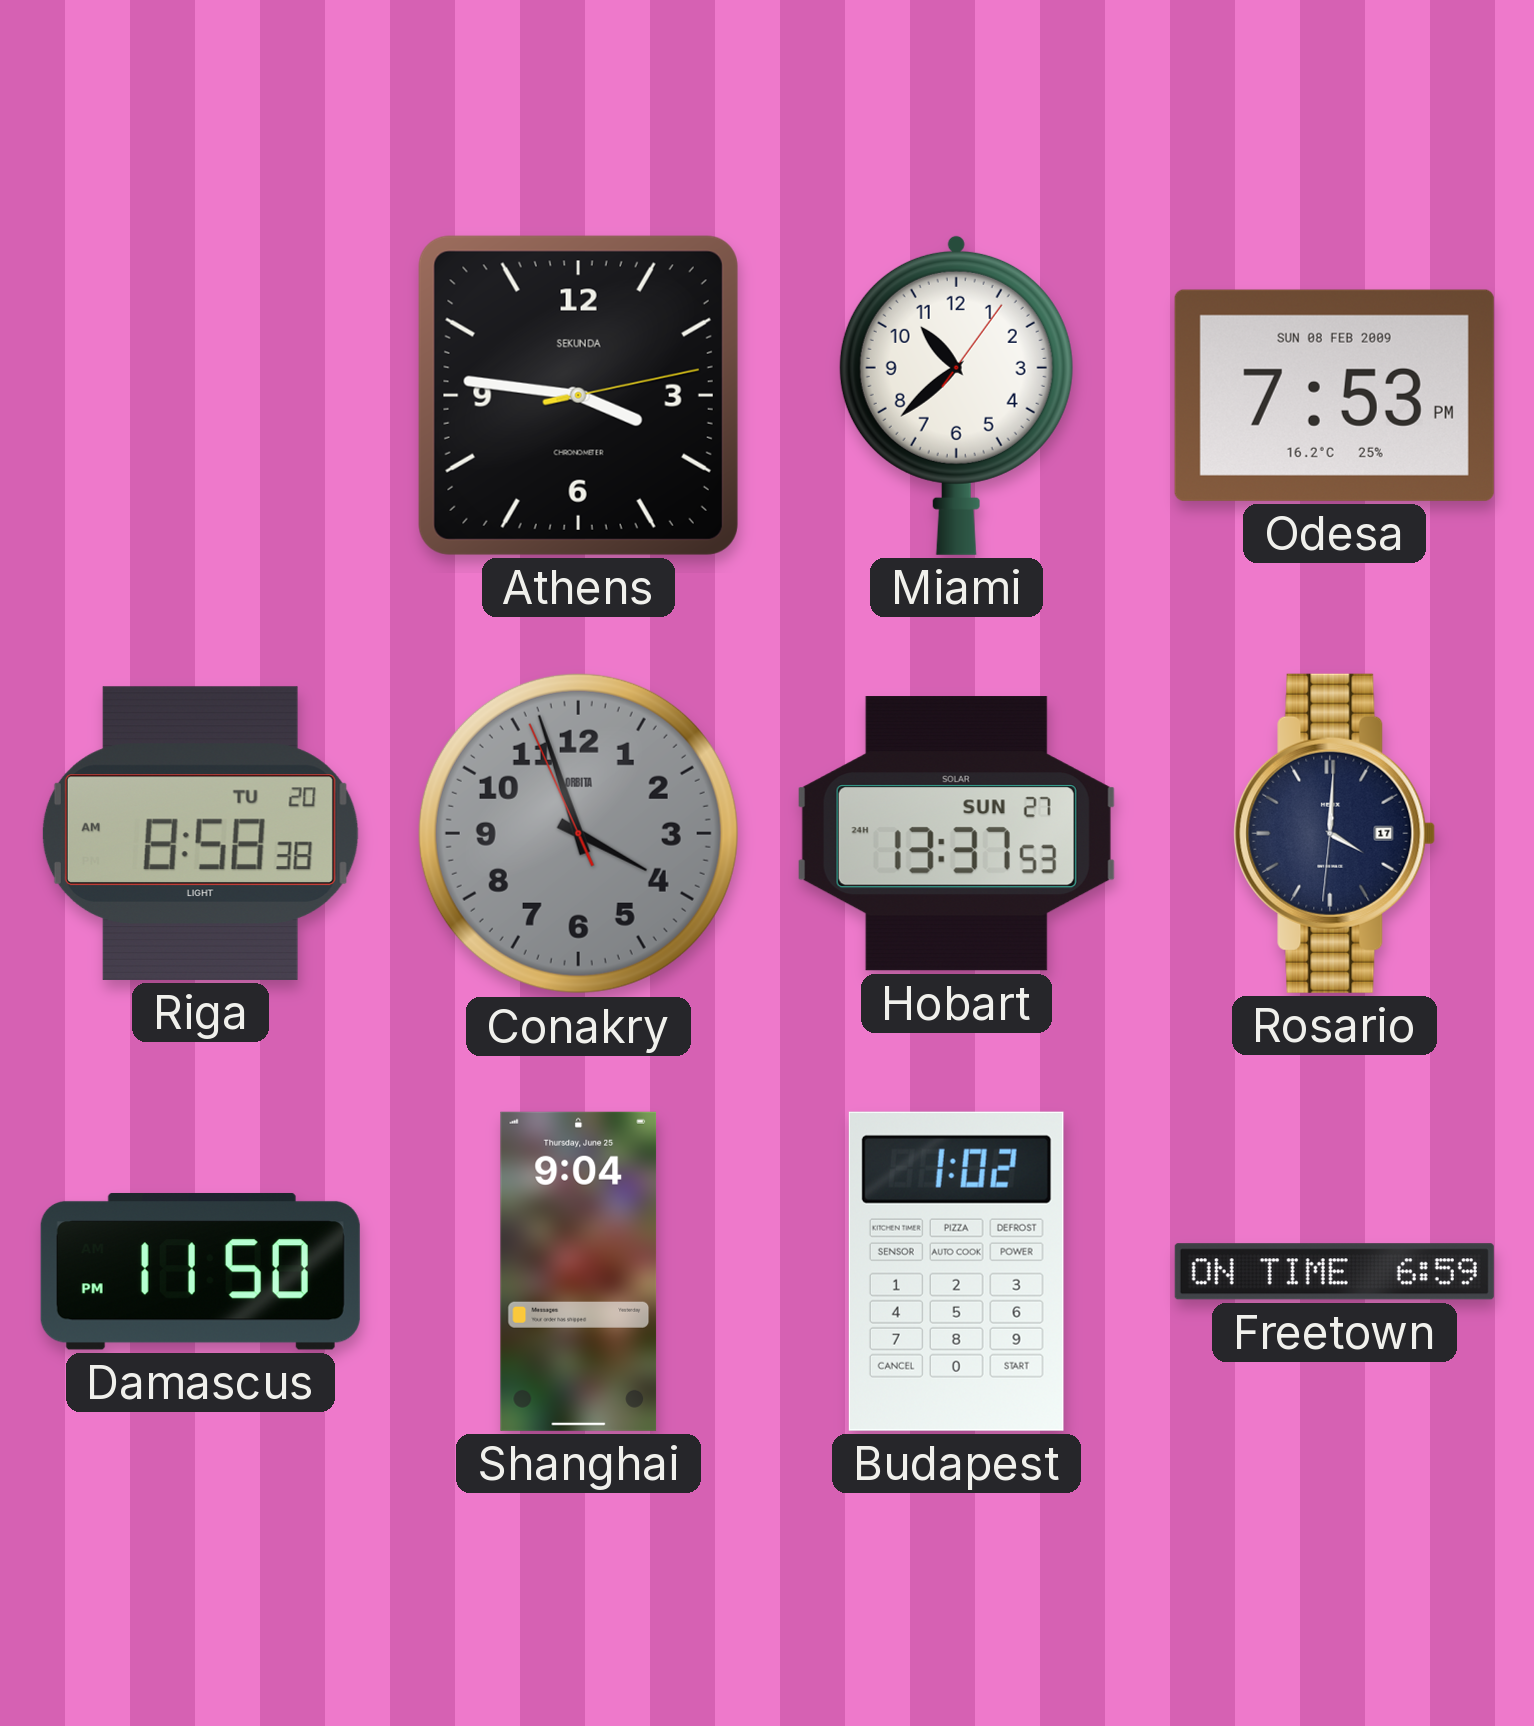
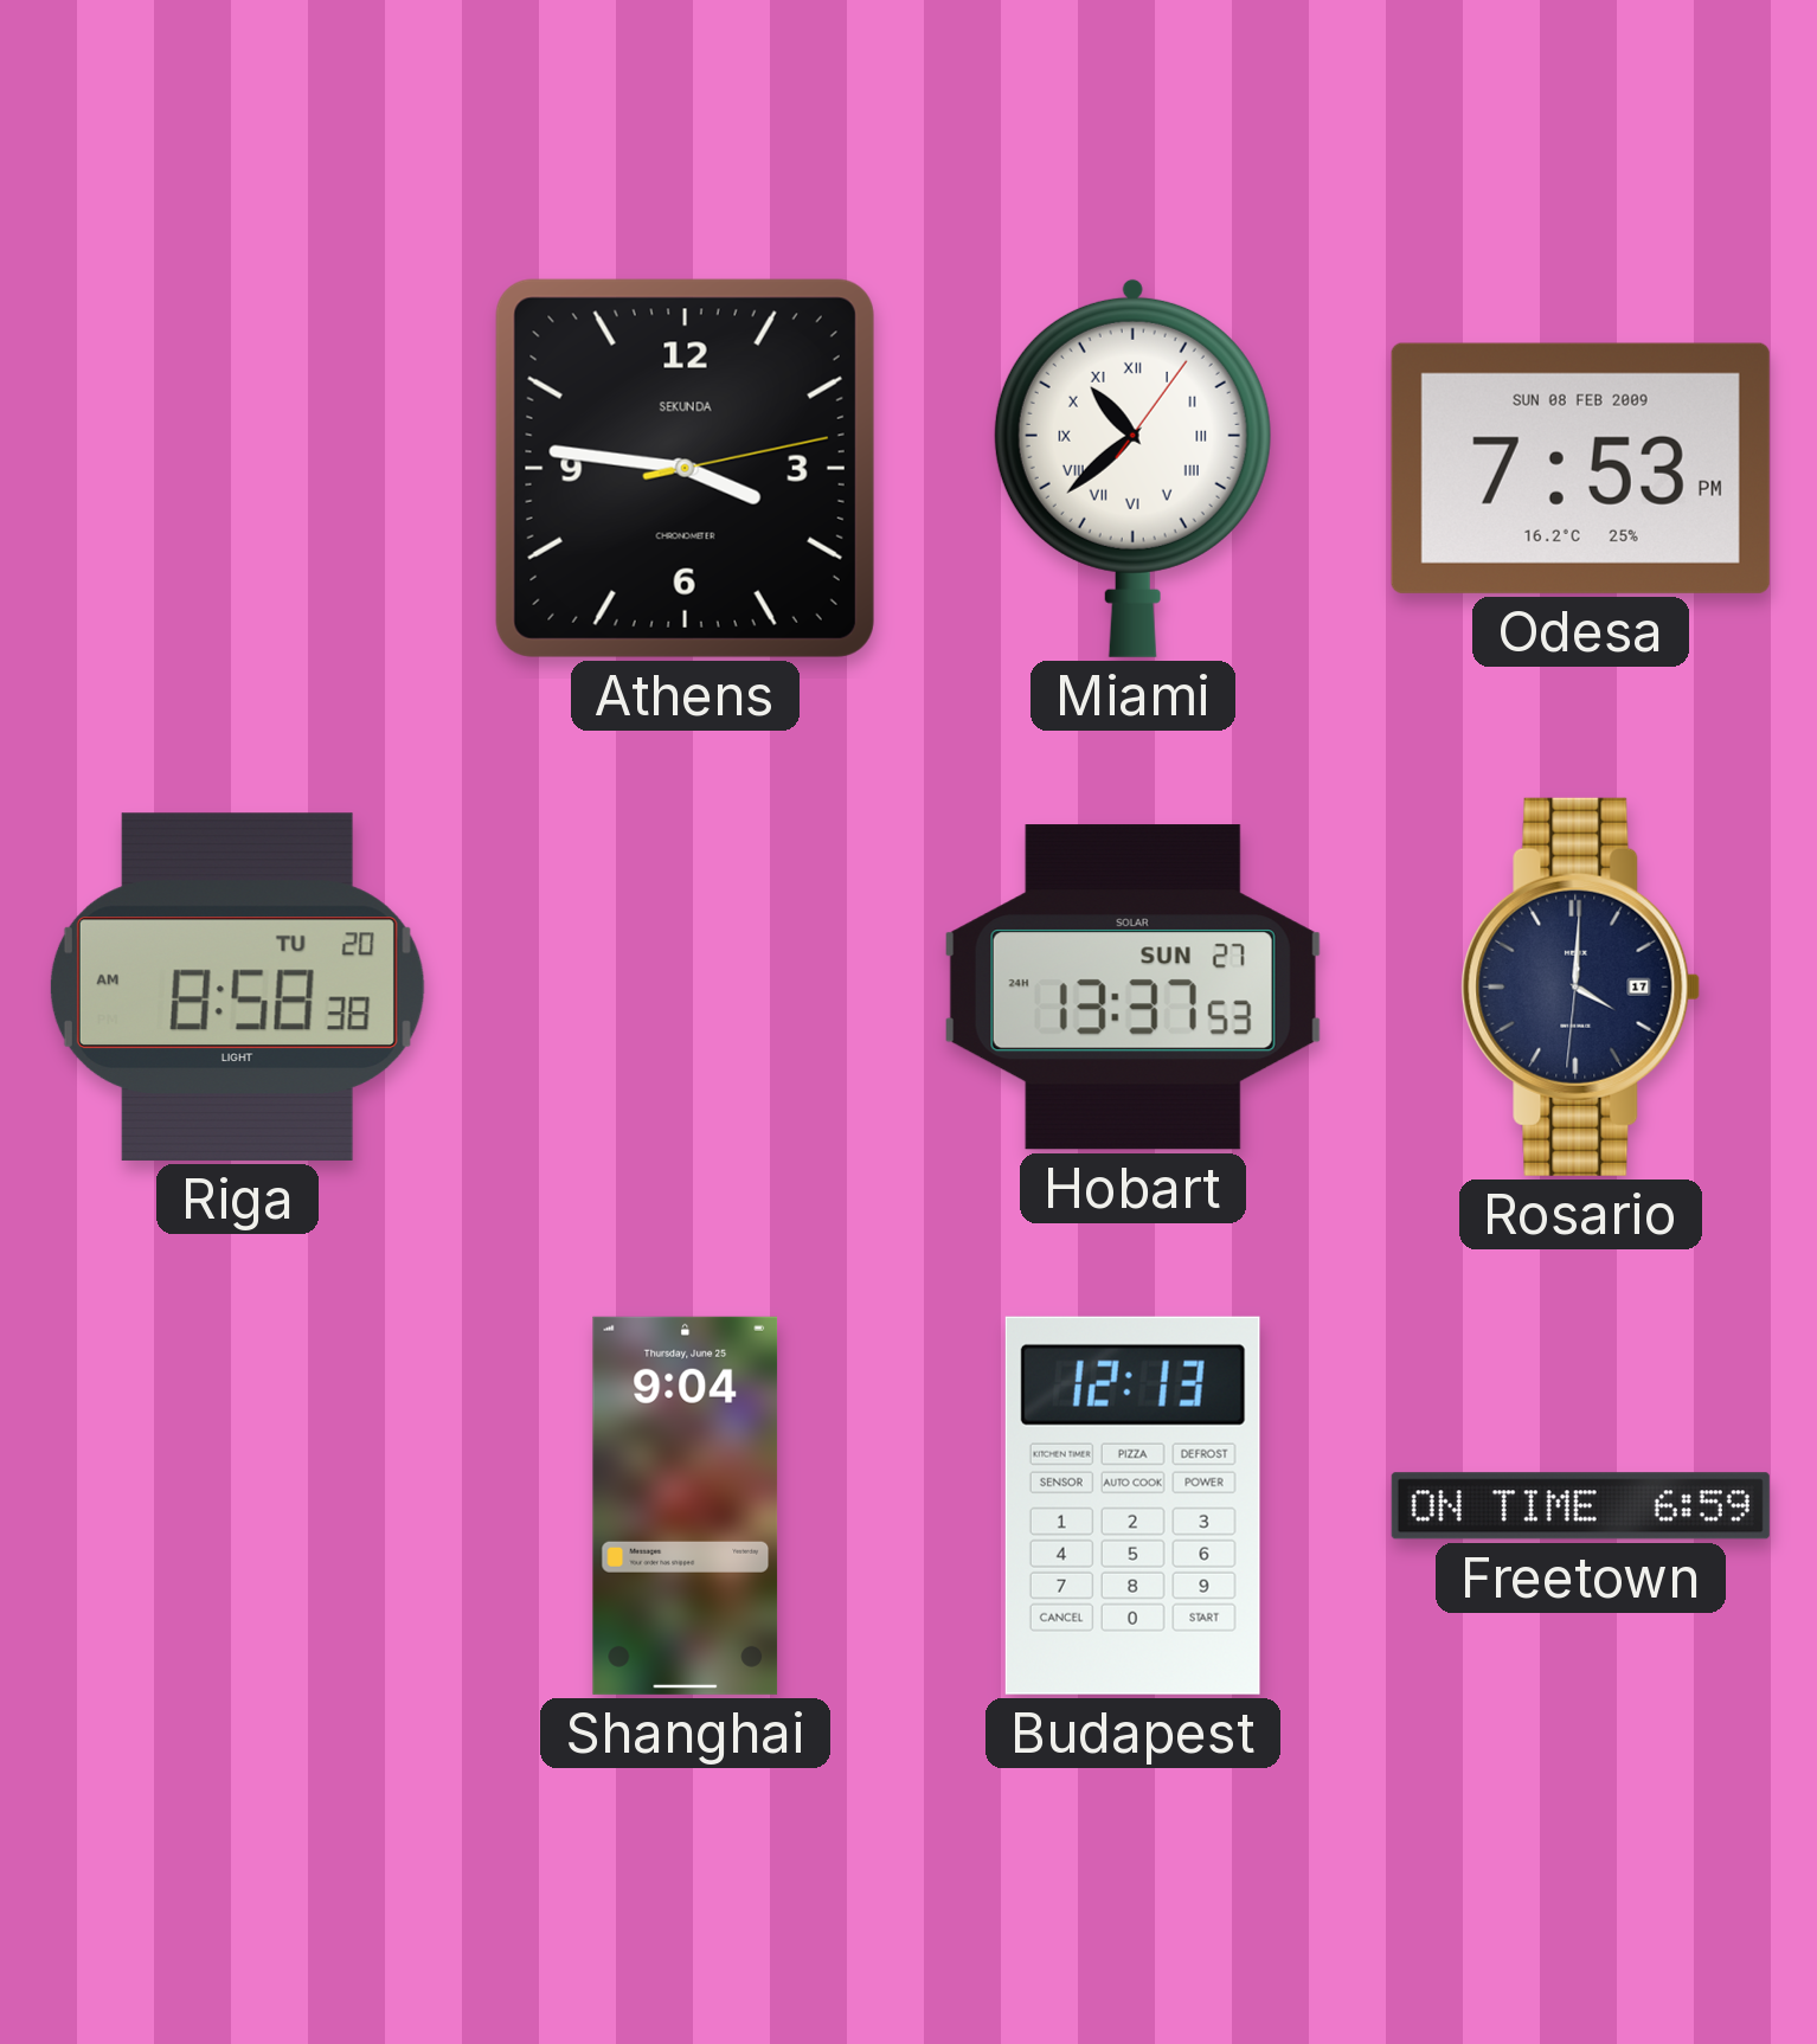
Miami numerals: Arabic -> Roman (1132, 468)
Conakry: 3:56 -> none (578, 833)
Damascus: 11:50 -> none (200, 1271)
Budapest: 1:02 -> 12:13 (1132, 1505)
